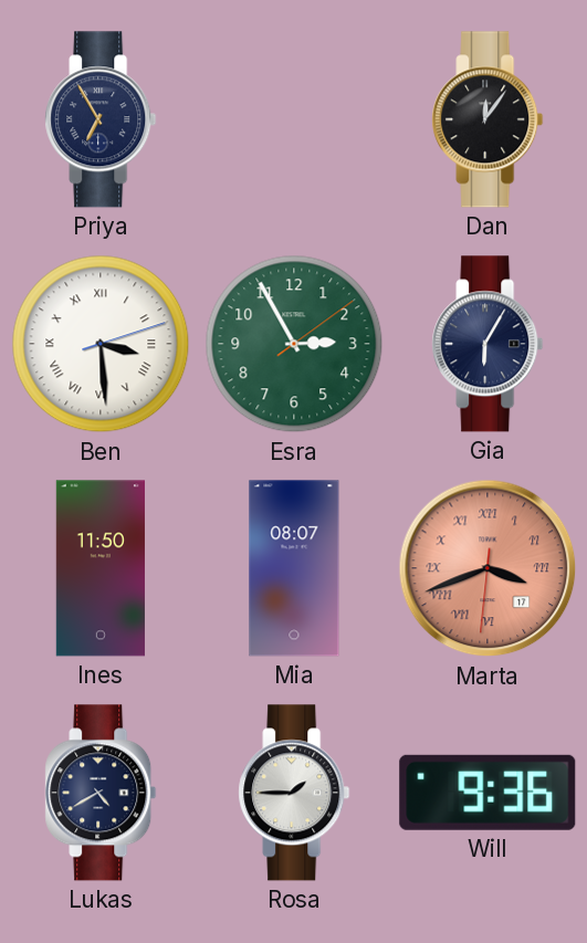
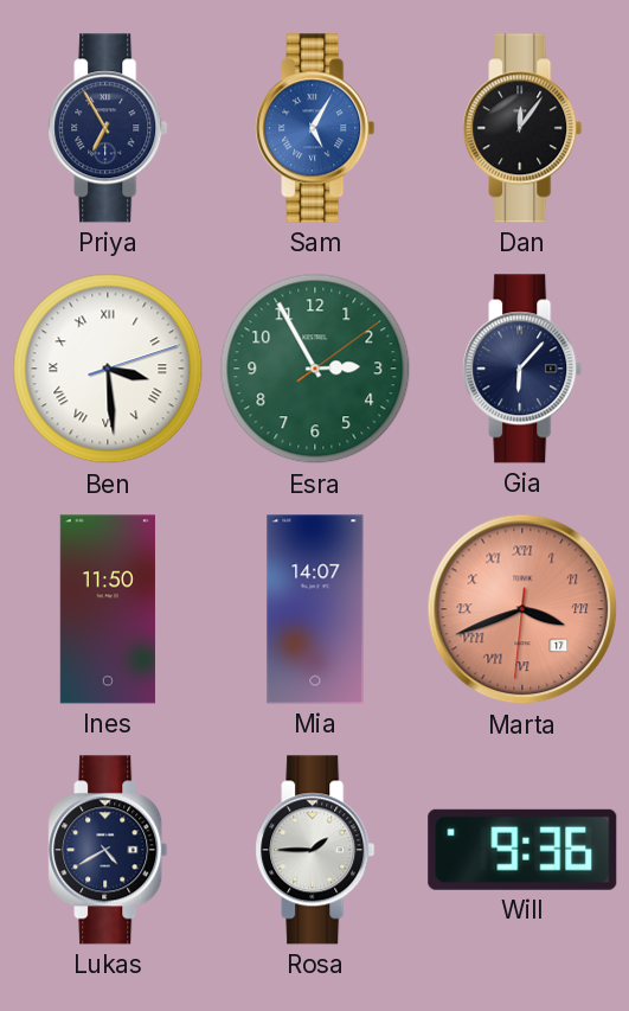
Sam: none -> 5:05 (315, 128)
Gia: 6:05 -> 6:07 (522, 369)
Mia: 08:07 -> 14:07 (315, 609)
